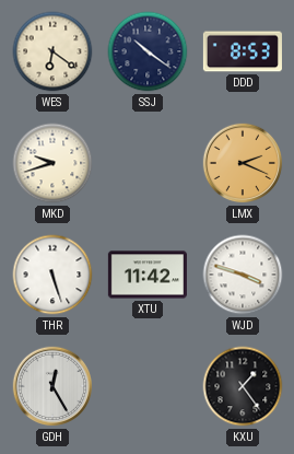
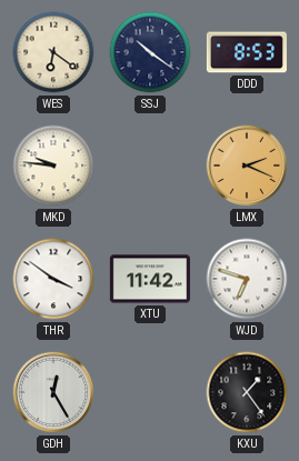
MKD: 9:42 -> 9:46 (53, 166)
THR: 5:27 -> 3:51 (53, 279)
WJD: 3:48 -> 6:48 (247, 279)
